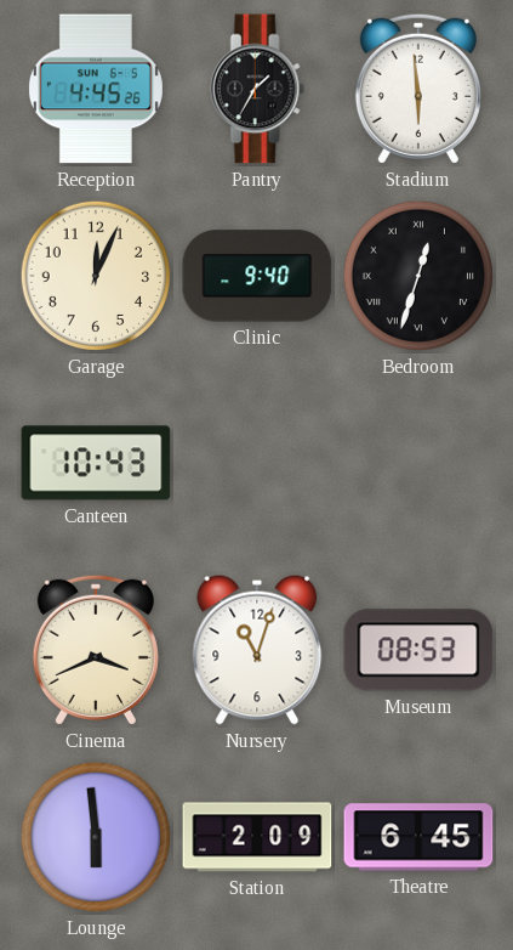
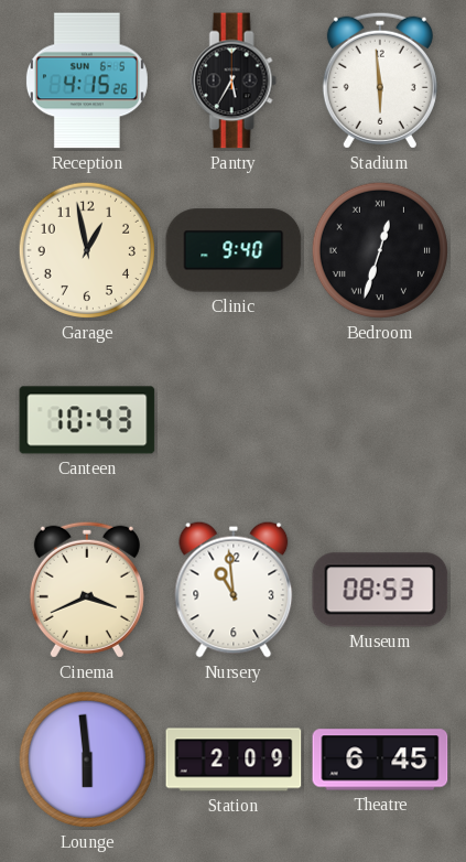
Reception: 4:45 -> 4:15 (87, 80)
Pantry: 1:35 -> 5:35 (234, 80)
Garage: 12:04 -> 12:58 (87, 250)
Nursery: 11:03 -> 10:59 (234, 590)
